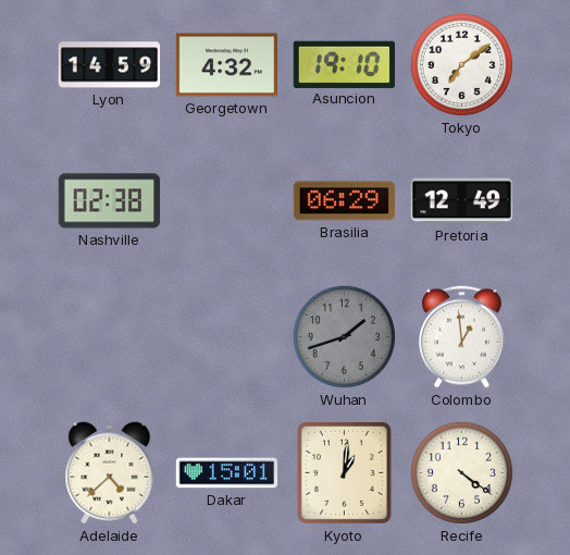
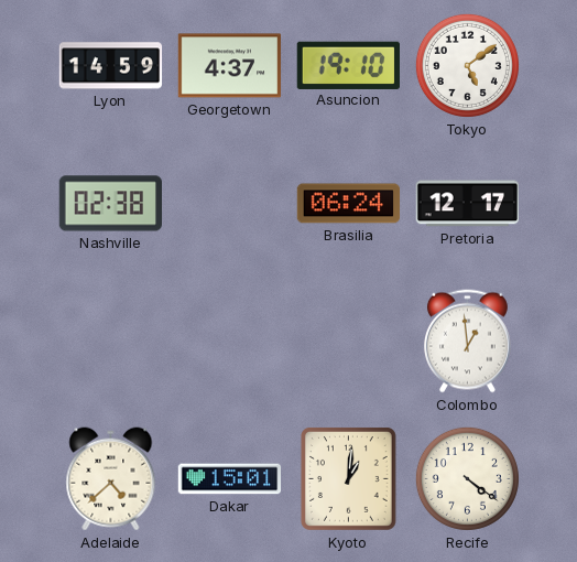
Georgetown: 4:32 -> 4:37 (230, 66)
Tokyo: 7:09 -> 5:09 (467, 65)
Brasilia: 06:29 -> 06:24 (349, 204)
Pretoria: 12:49 -> 12:17 (467, 204)
Wuhan: 1:42 -> none (344, 336)
